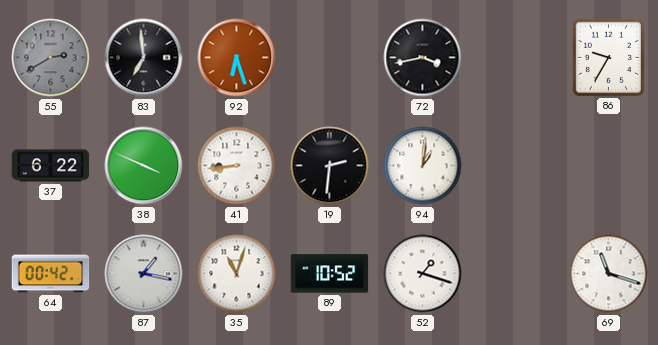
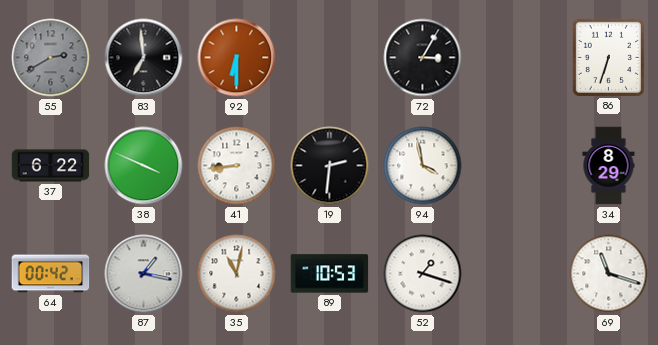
92: 6:27 -> 6:30 (237, 58)
72: 3:43 -> 3:05 (423, 58)
86: 9:35 -> 6:33 (608, 57)
94: 1:01 -> 3:58 (423, 166)
34: none -> 8:29 (609, 166)
35: 11:03 -> 11:02 (237, 274)
89: 10:52 -> 10:53 (330, 274)
